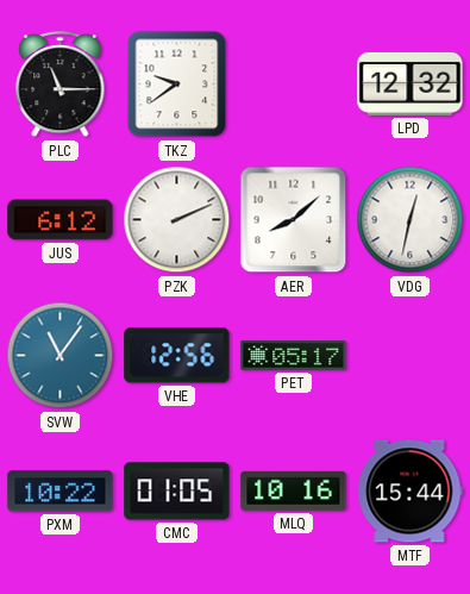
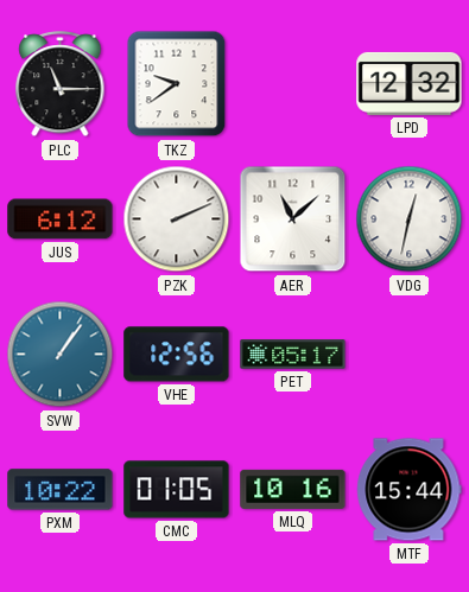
AER: 8:08 -> 11:08 (293, 219)
SVW: 11:06 -> 1:06 (61, 355)
